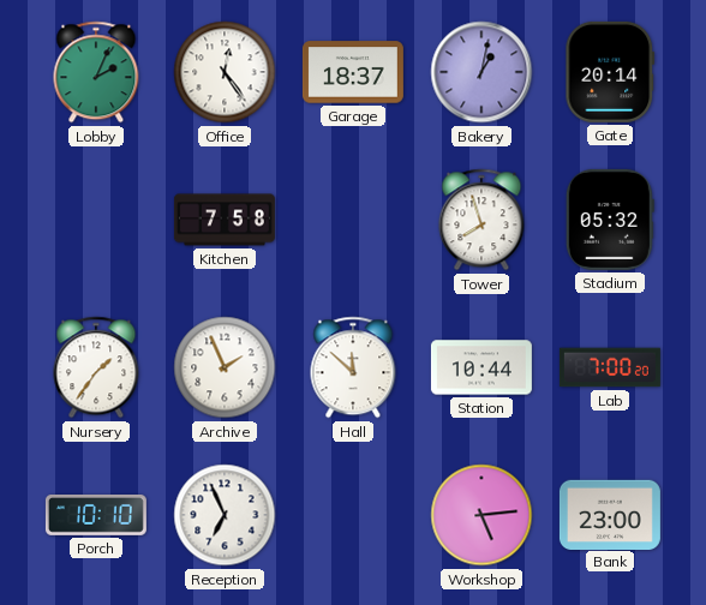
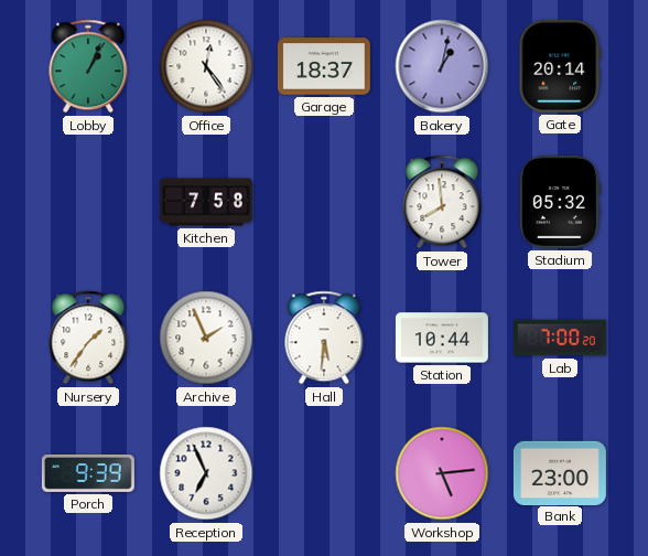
Lobby: 2:04 -> 1:04 (88, 66)
Tower: 7:57 -> 7:59 (442, 202)
Hall: 11:52 -> 5:31 (324, 338)
Porch: 10:10 -> 9:39 (88, 474)
